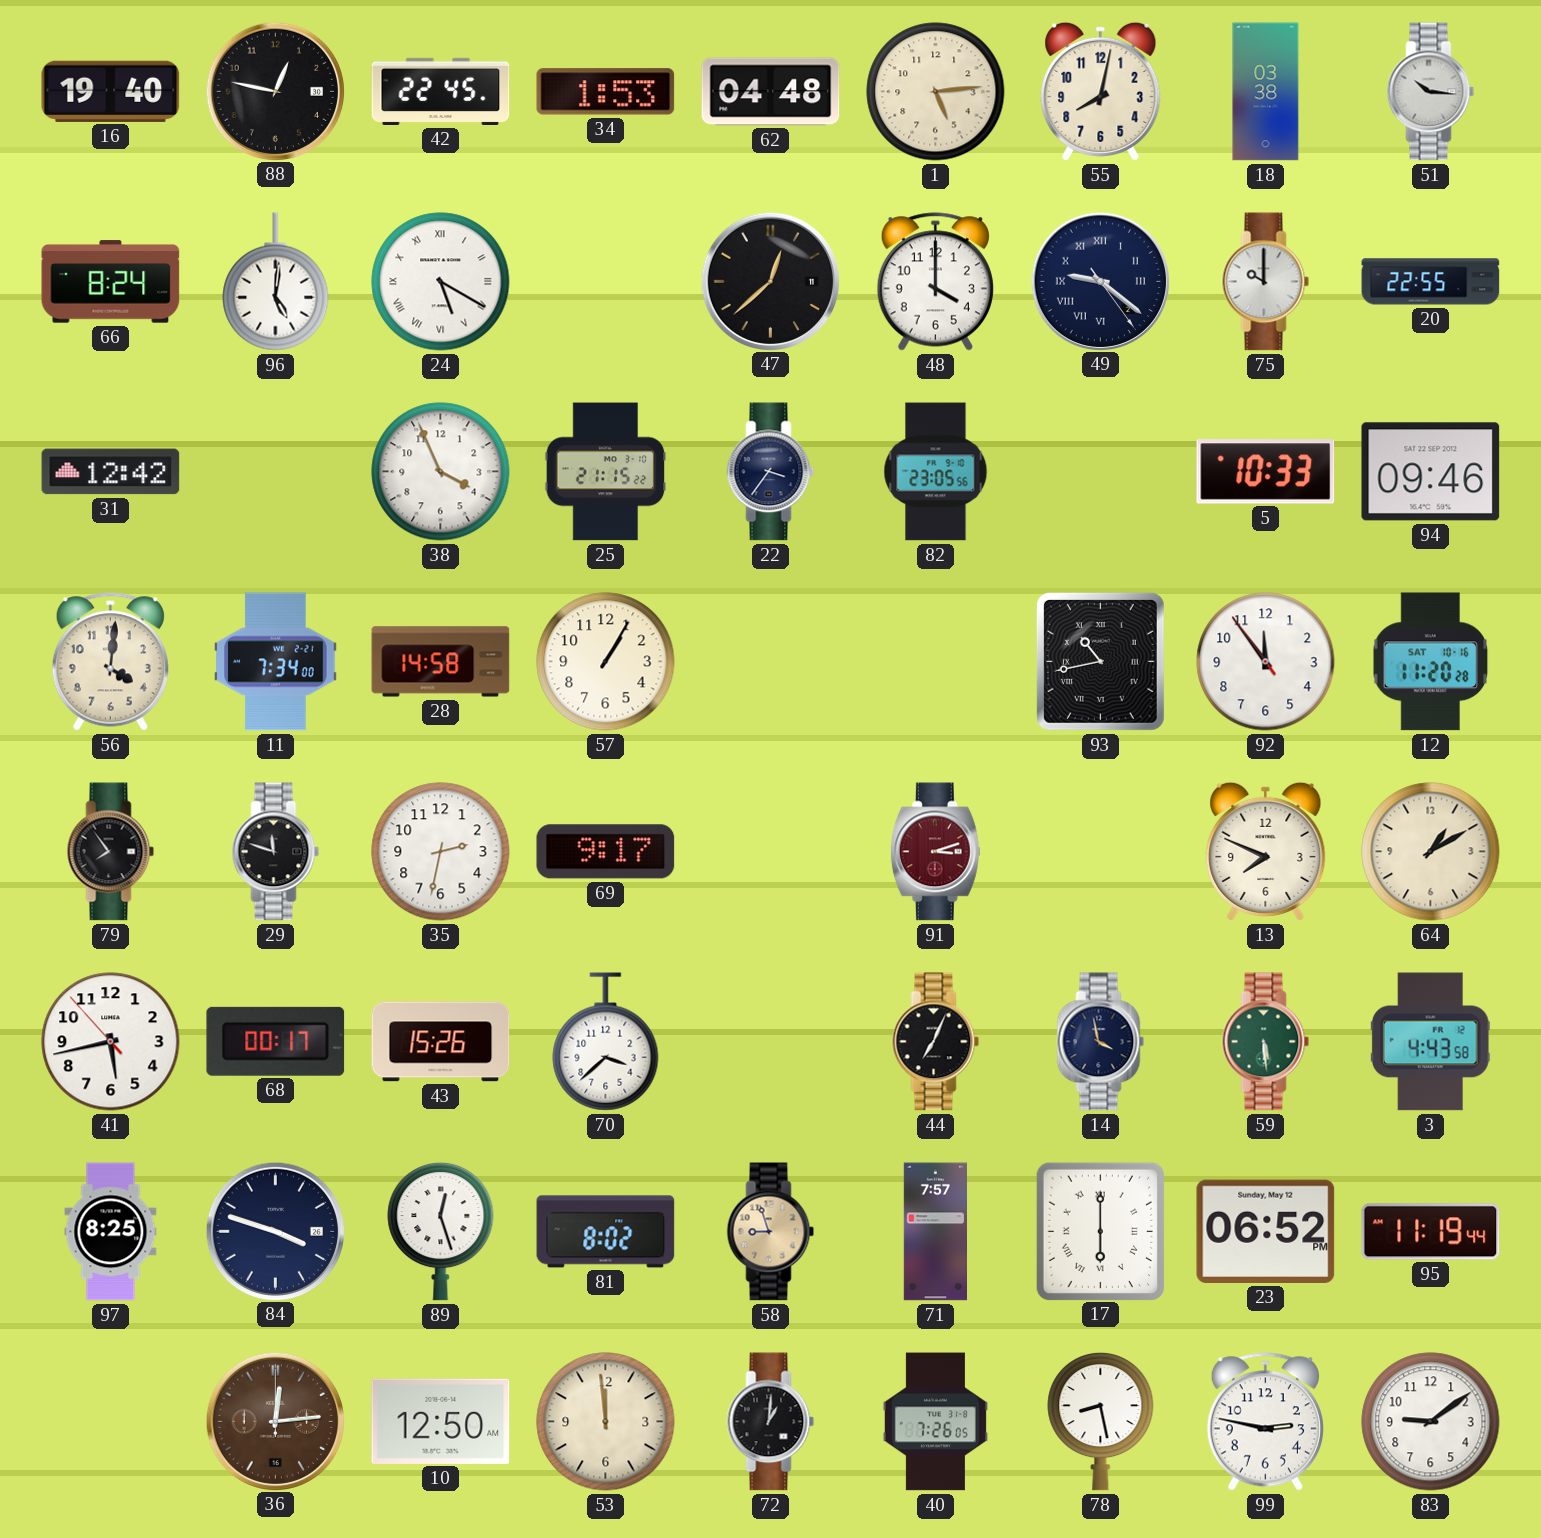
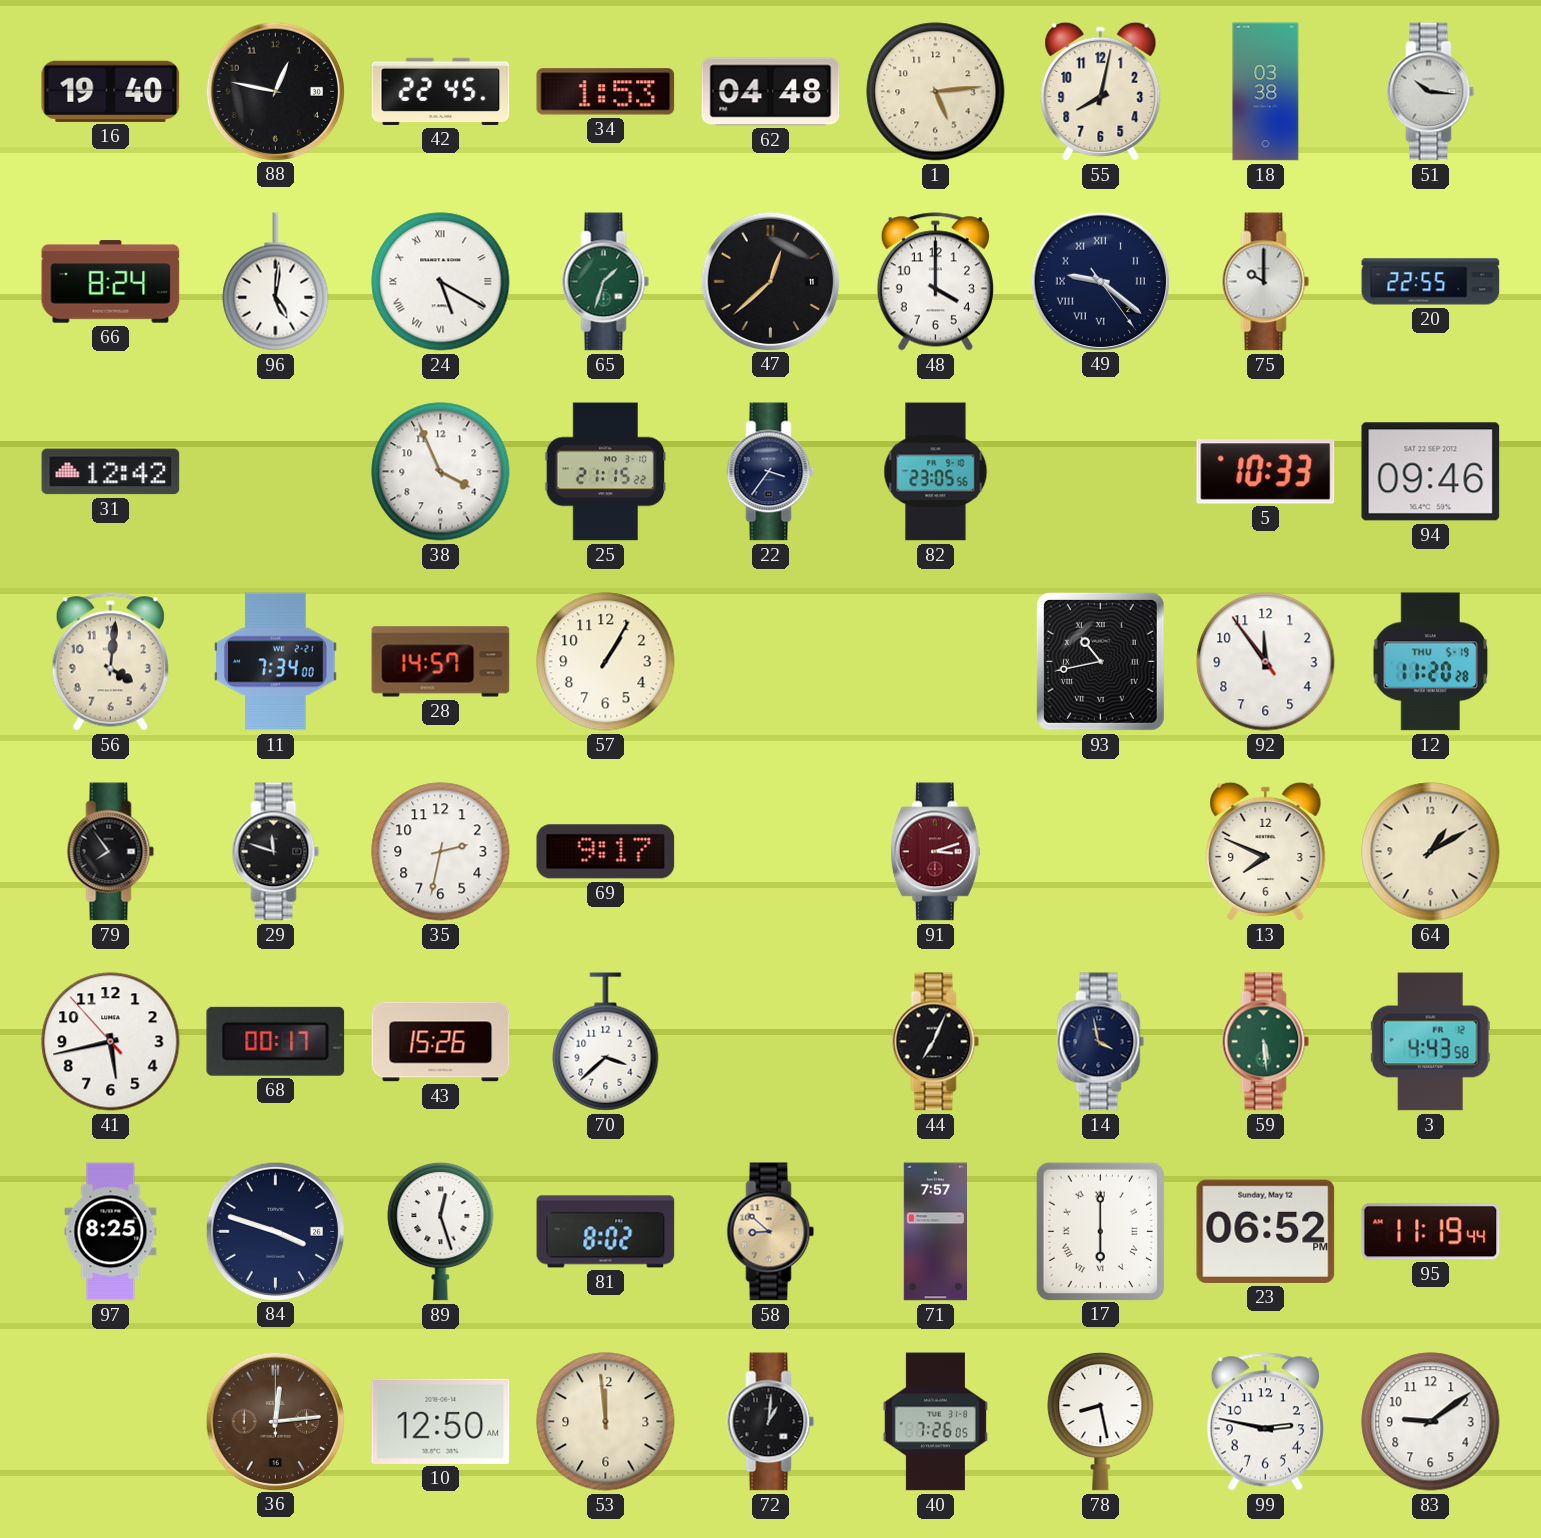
65: none -> 1:33 (606, 282)
28: 14:58 -> 14:57 (441, 662)
12 date: SAT 10-16 -> THU 5-19 (1431, 662)
58: 8:57 -> 8:52 (771, 1232)
